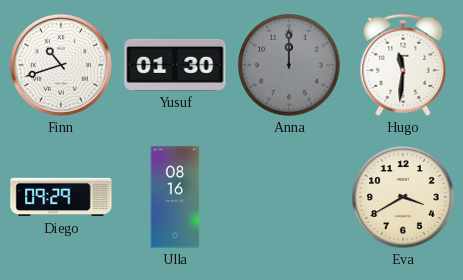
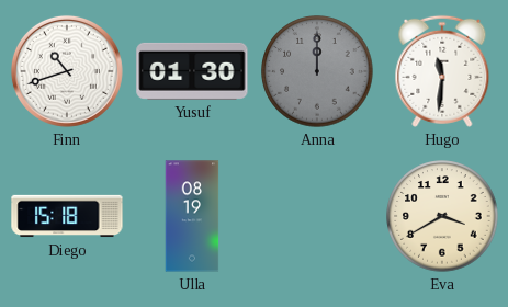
Diego: 09:29 -> 15:18 (67, 216)
Ulla: 08:16 -> 08:19 (192, 216)
